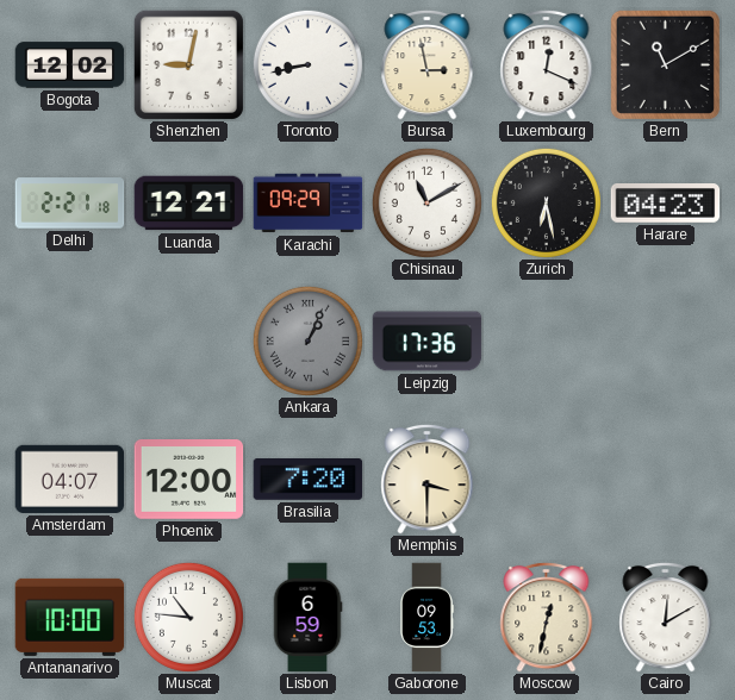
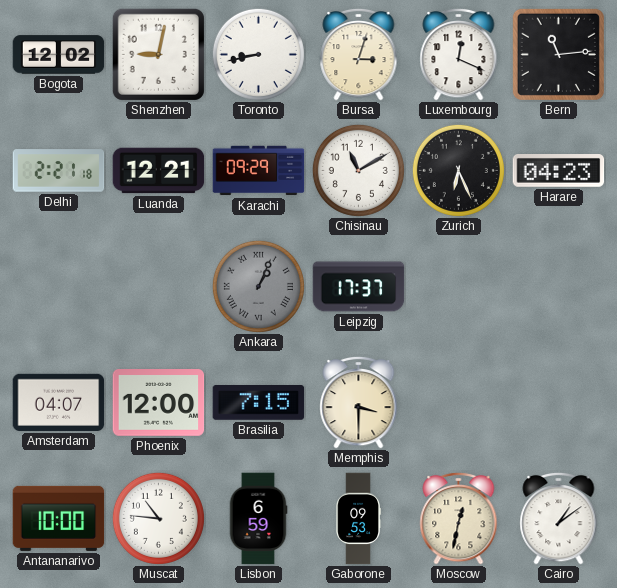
Bursa: 2:58 -> 3:03 (359, 54)
Bern: 11:10 -> 11:14 (558, 54)
Zurich: 6:28 -> 6:26 (458, 170)
Leipzig: 17:36 -> 17:37 (359, 287)
Brasilia: 7:20 -> 7:15 (259, 403)
Cairo: 12:10 -> 1:09 (559, 518)
